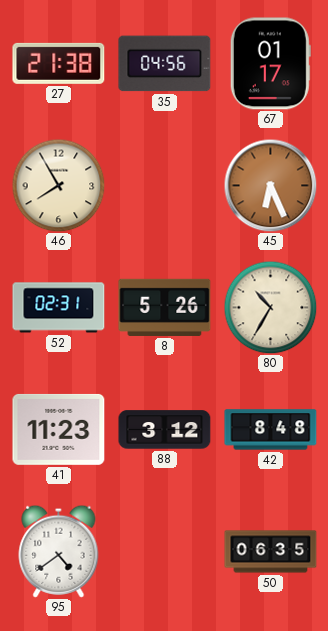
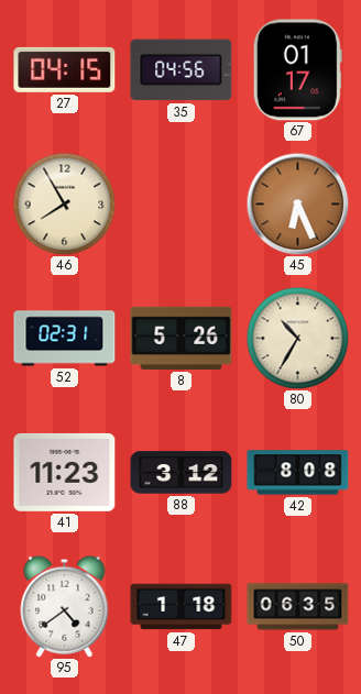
27: 21:38 -> 04:15 (65, 69)
42: 8:48 -> 8:08 (298, 473)
47: none -> 1:18 (182, 607)
